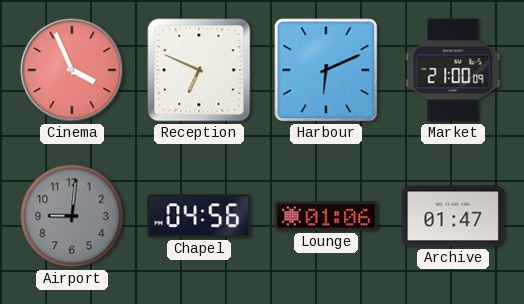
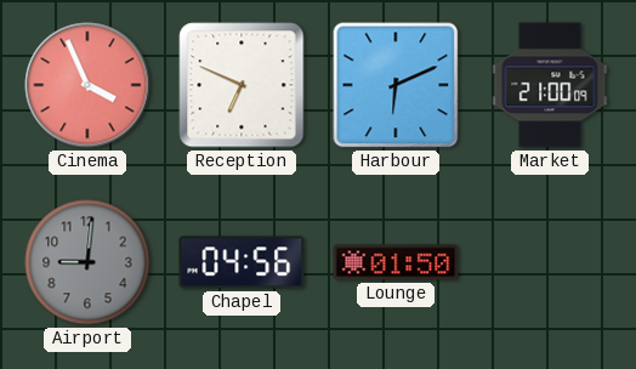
Lounge: 01:06 -> 01:50 (396, 262)
Archive: 01:47 -> none (453, 216)
